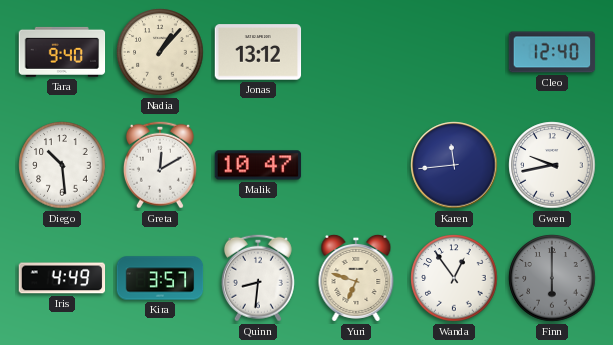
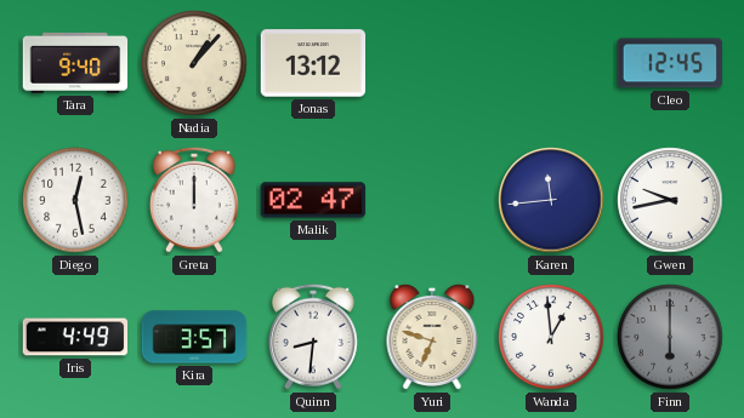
Cleo: 12:40 -> 12:45 (670, 63)
Diego: 10:29 -> 12:28 (75, 200)
Greta: 12:10 -> 12:00 (194, 200)
Malik: 10:47 -> 02:47 (313, 200)
Wanda: 12:54 -> 12:59 (551, 337)
